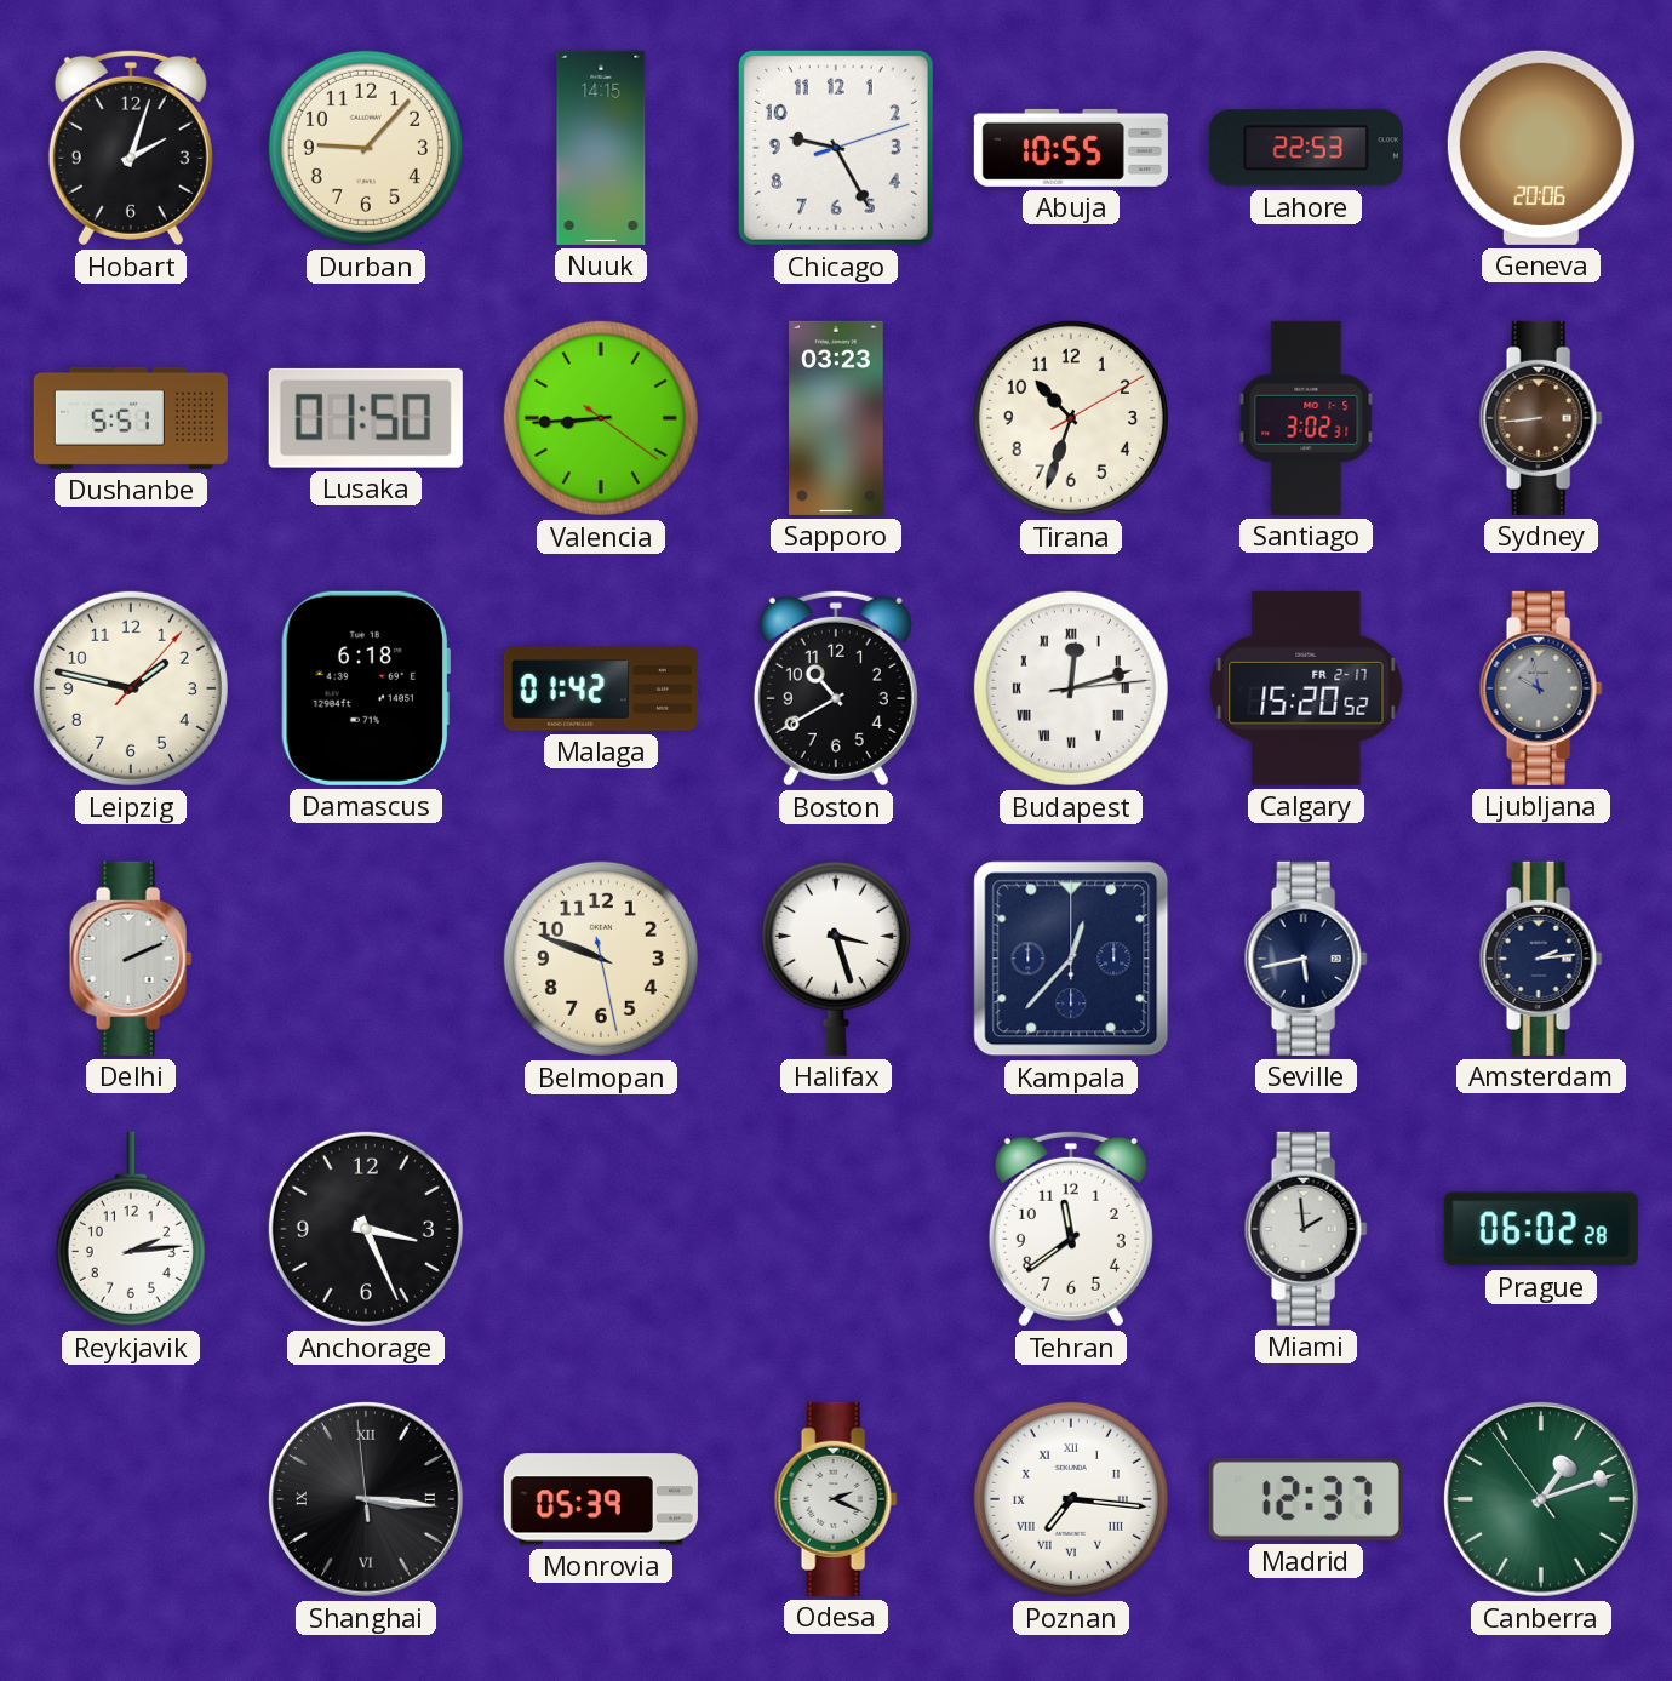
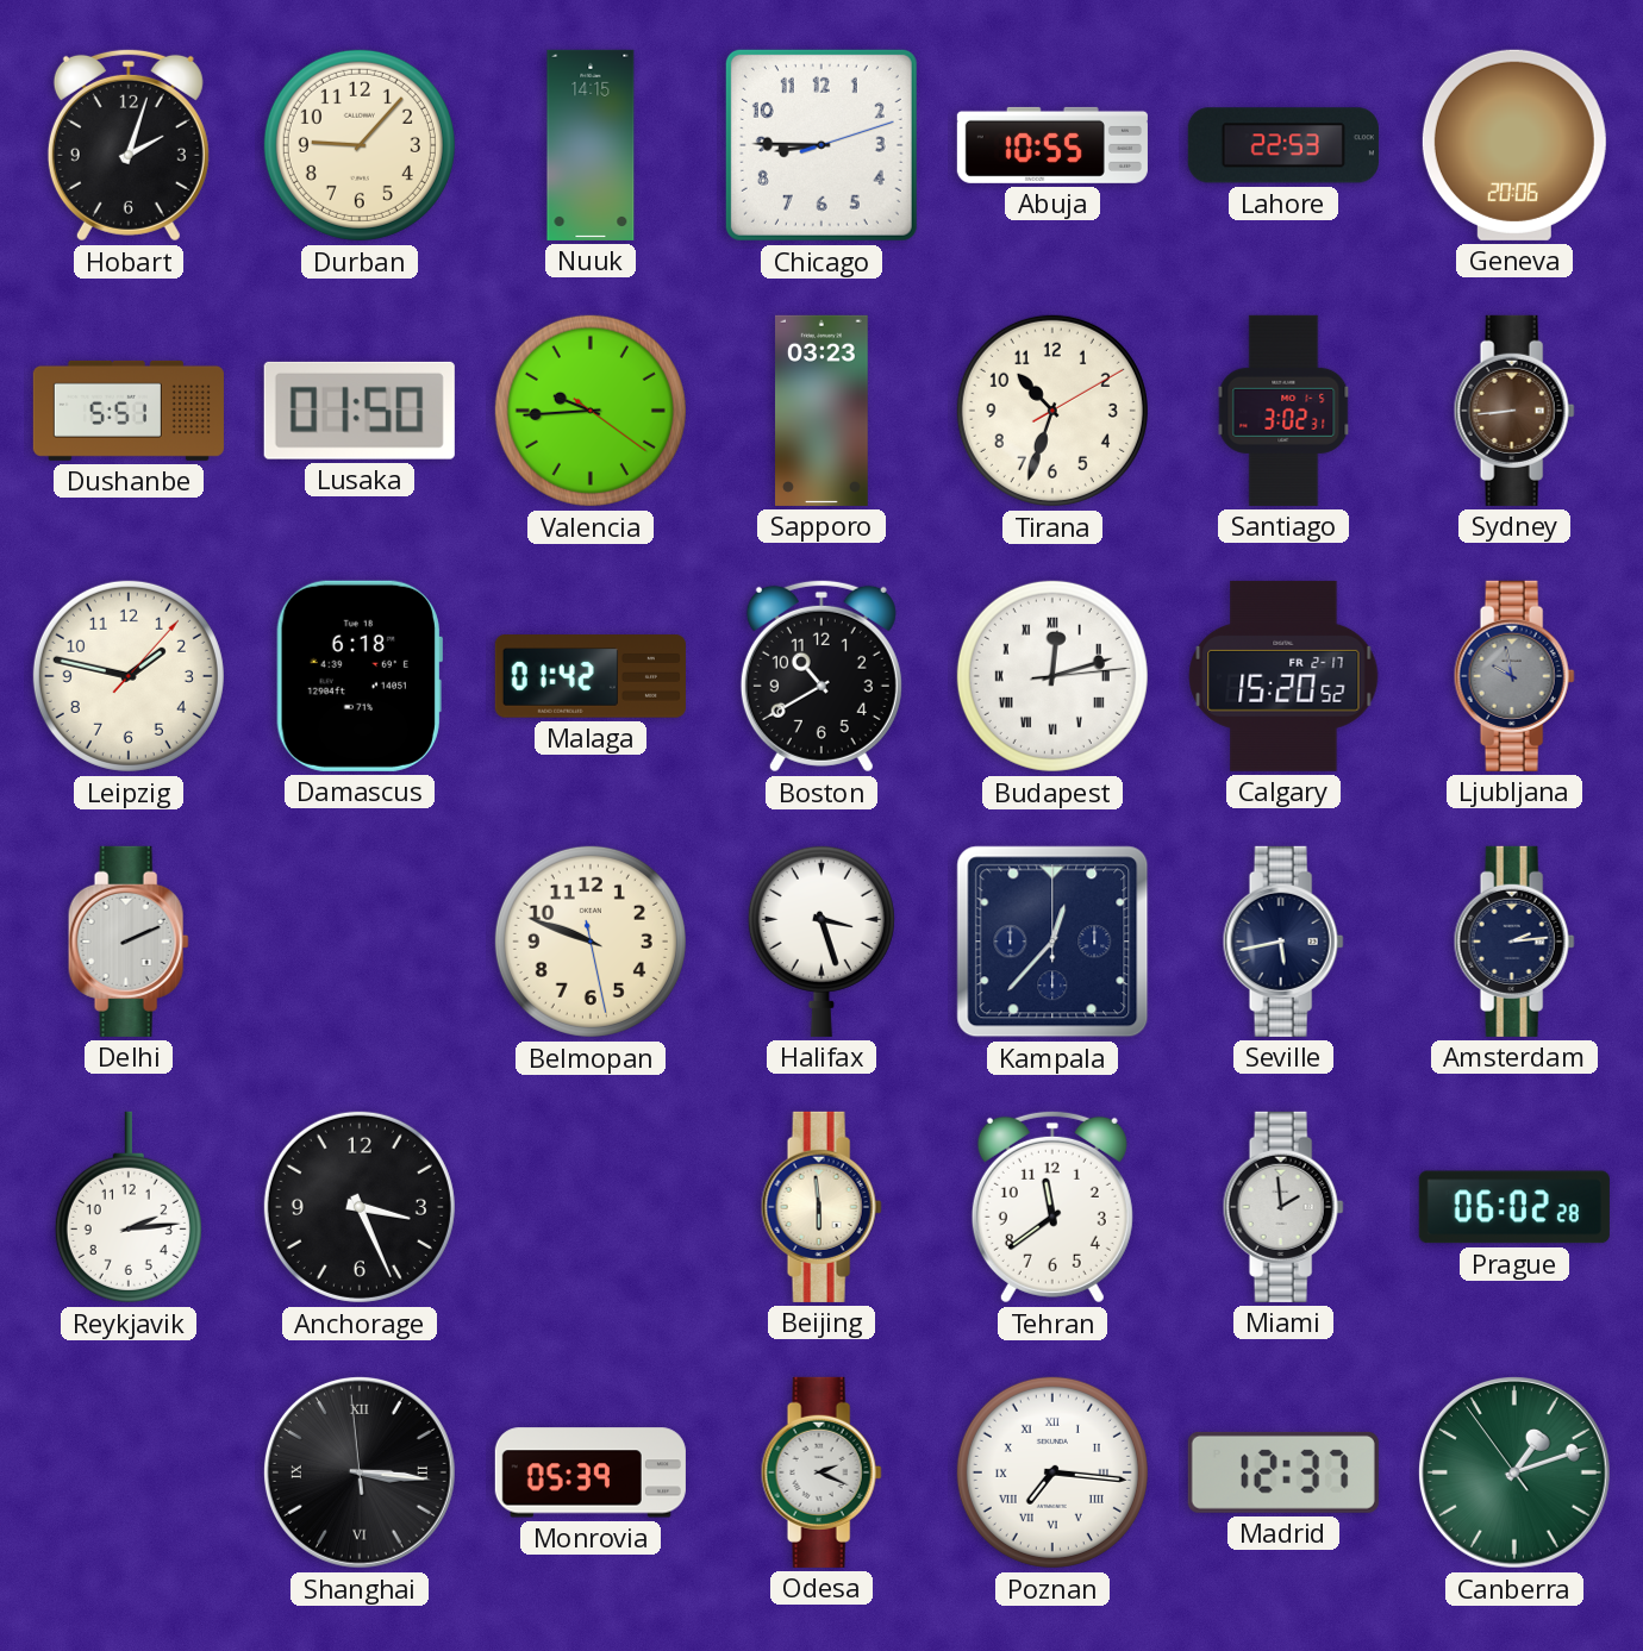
Chicago: 9:25 -> 8:45 (821, 145)
Valencia: 8:44 -> 9:44 (591, 411)
Beijing: none -> 5:59 (821, 1207)
